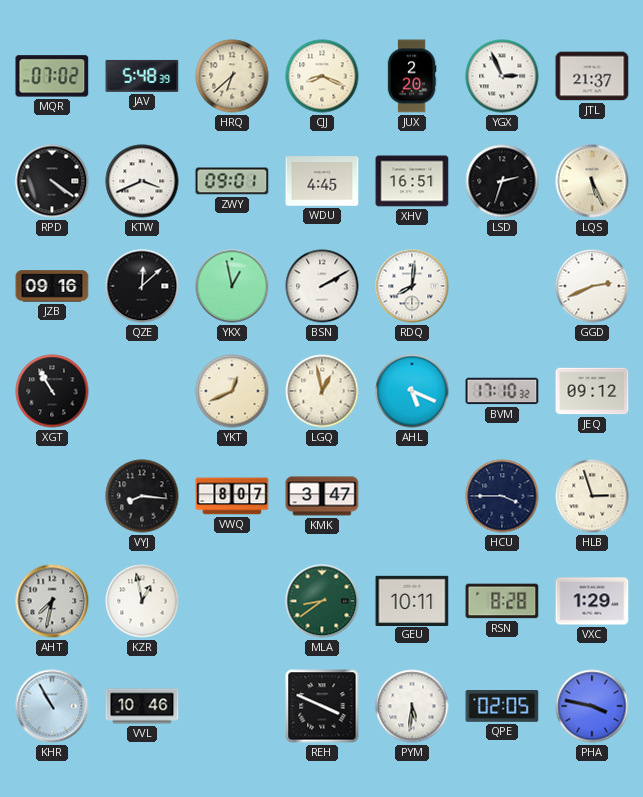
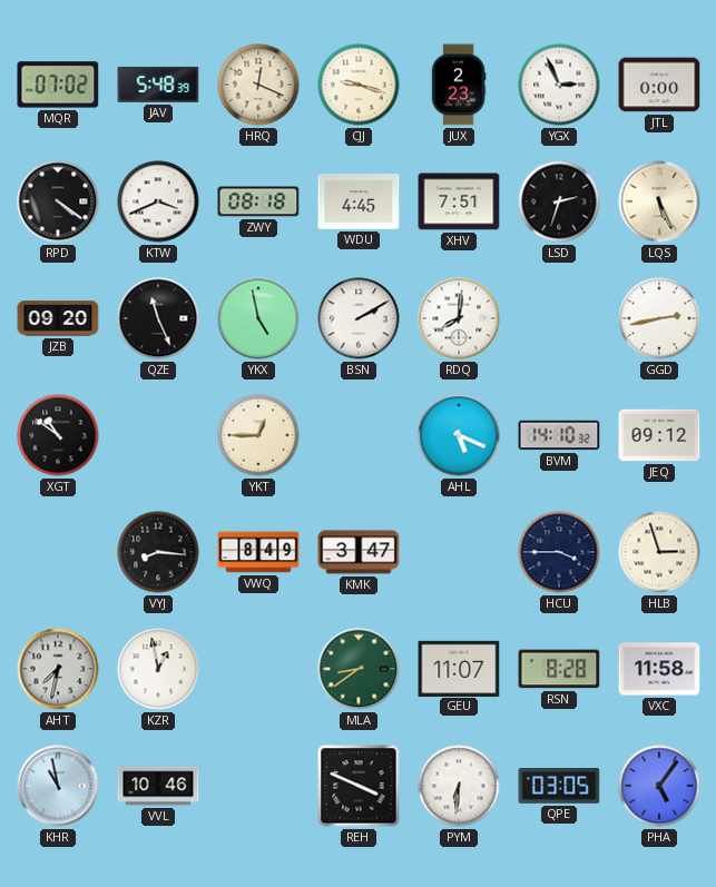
HRQ: 6:38 -> 12:19 (258, 85)
CJJ: 8:19 -> 9:18 (359, 85)
JUX: 2:20 -> 2:23 (459, 85)
JTL: 21:37 -> 0:00 (659, 85)
ZWY: 09:01 -> 08:18 (258, 201)
XHV: 16:51 -> 7:51 (459, 201)
JZB: 09:16 -> 09:20 (58, 318)
QZE: 12:08 -> 11:26 (158, 318)
YKX: 12:58 -> 4:58 (258, 318)
GGD: 2:41 -> 2:43 (659, 318)
XGT: 10:55 -> 10:51 (58, 435)
YKT: 12:41 -> 12:45 (258, 435)
LGQ: 12:58 -> none (322, 391)
BVM: 17:10 -> 14:10 (559, 435)
VWQ: 8:07 -> 8:49 (258, 552)
GEU: 10:11 -> 11:07 (459, 668)
VXC: 1:29 -> 11:58 (659, 669)
KHR: 10:55 -> 10:58 (58, 786)
PYM: 5:31 -> 6:31 (459, 786)
QPE: 02:05 -> 03:05 (559, 787)
PHA: 3:47 -> 5:06 (659, 786)
